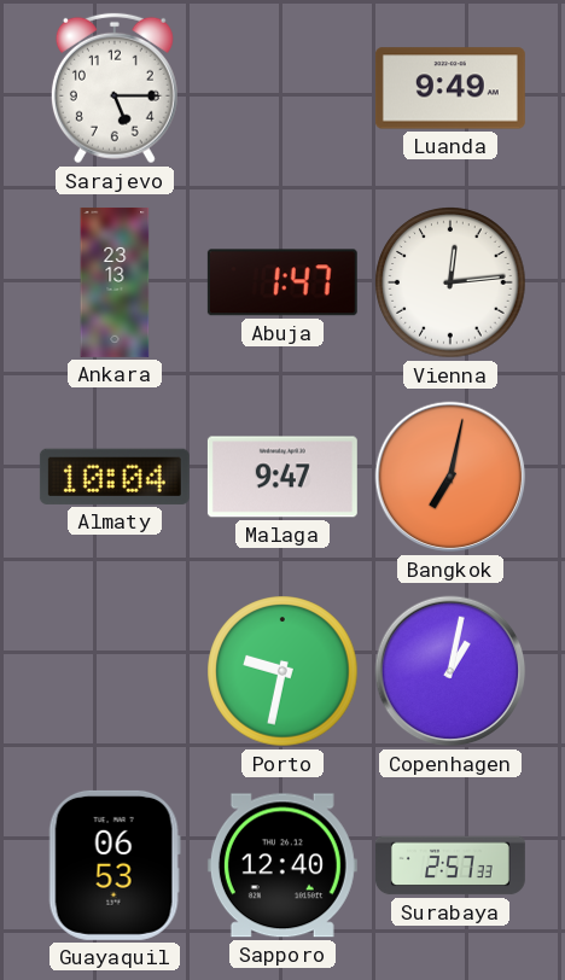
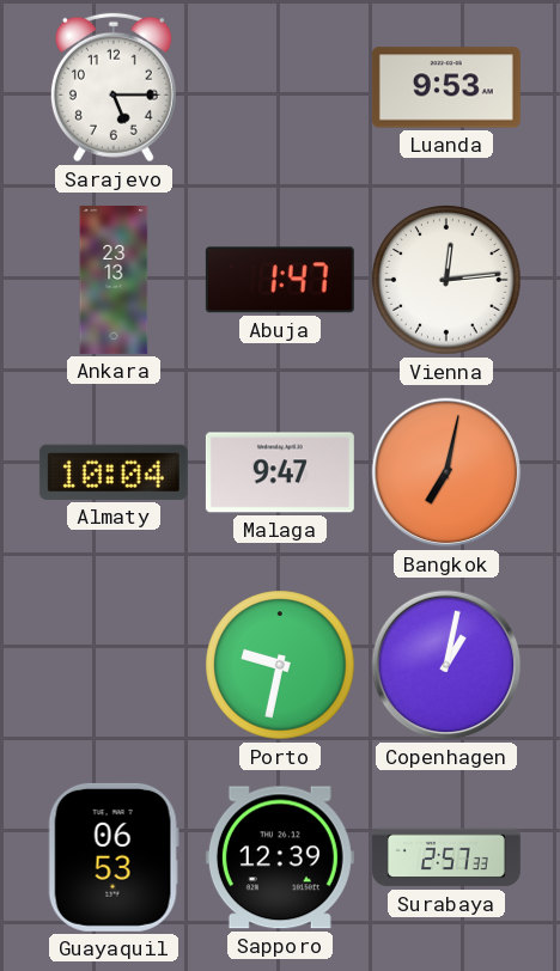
Luanda: 9:49 -> 9:53 (446, 87)
Sapporo: 12:40 -> 12:39 (280, 857)
